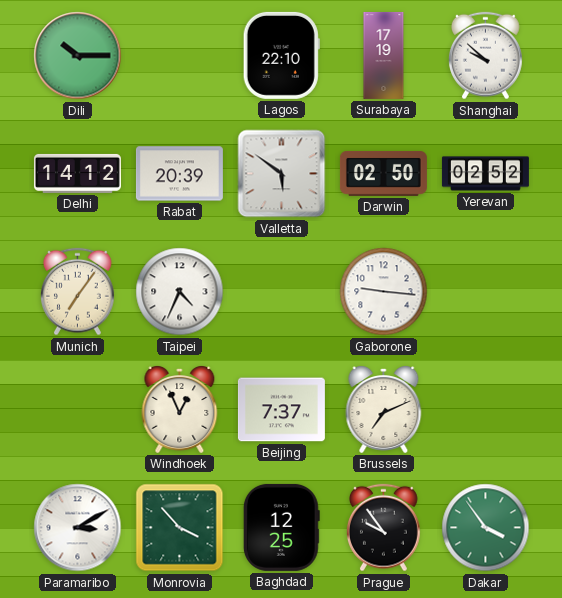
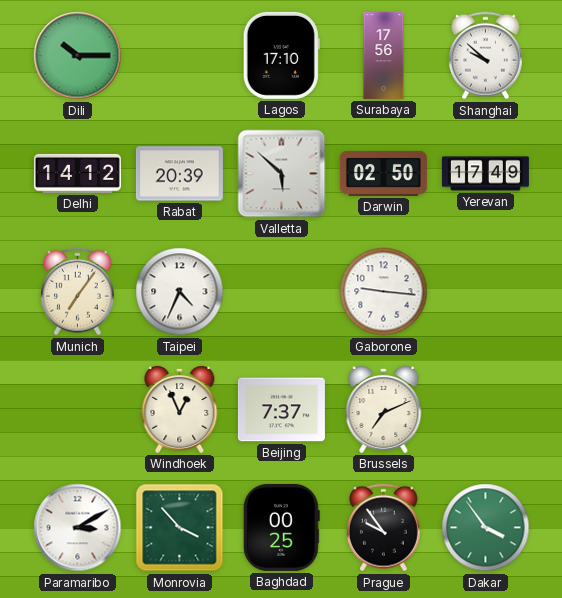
Lagos: 22:10 -> 17:10 (281, 55)
Surabaya: 17:19 -> 17:56 (384, 55)
Valletta: 5:51 -> 5:52 (282, 174)
Yerevan: 02:52 -> 17:49 (485, 174)
Baghdad: 12:25 -> 00:25 (281, 527)
